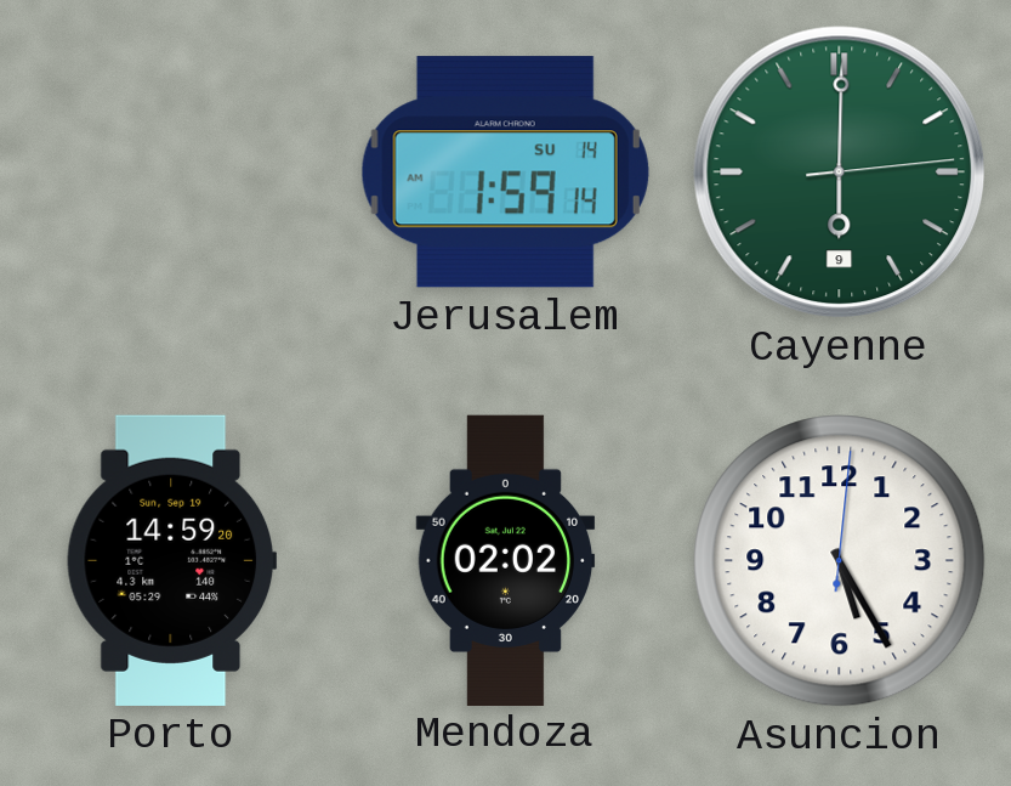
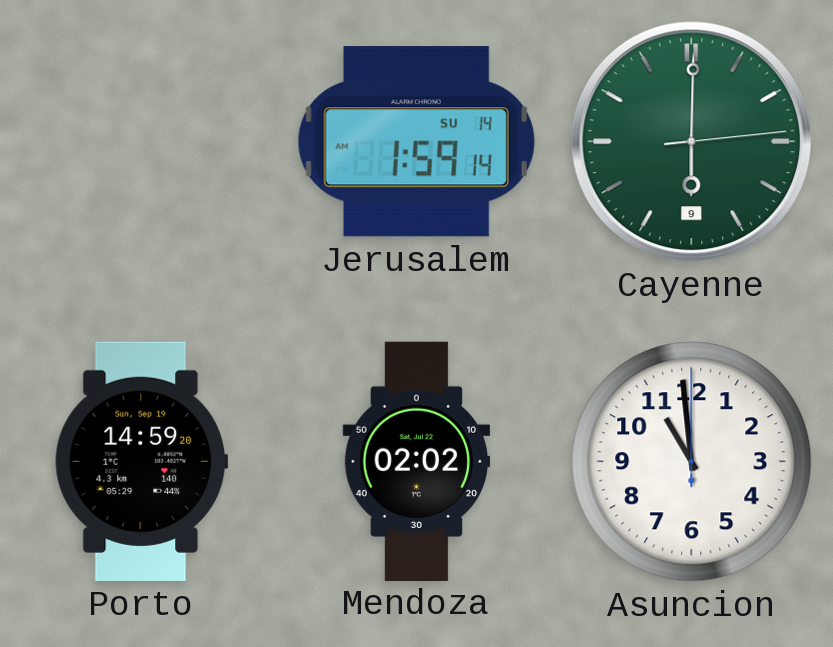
Asuncion: 5:25 -> 10:59 (692, 462)
